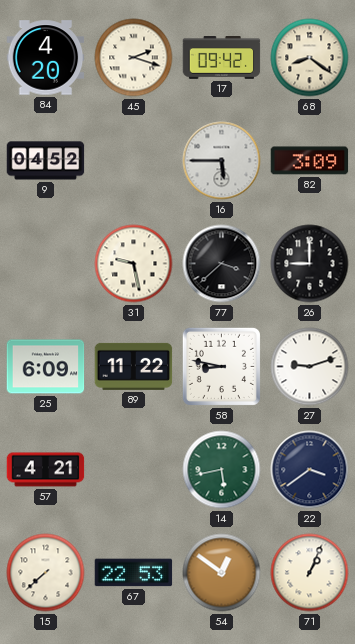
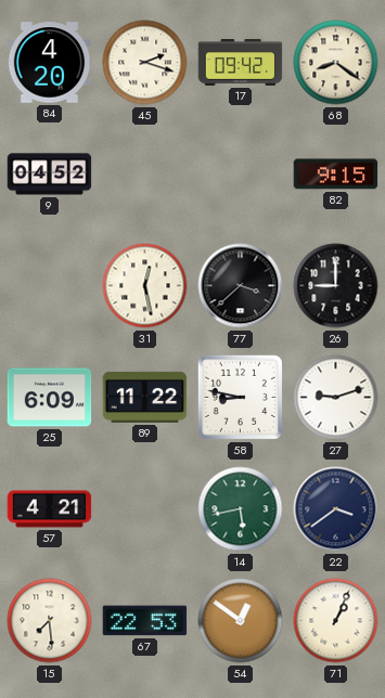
16: 5:45 -> none (222, 161)
82: 3:09 -> 9:15 (336, 174)
31: 9:28 -> 12:28 (145, 286)
15: 7:38 -> 7:29 (50, 621)
